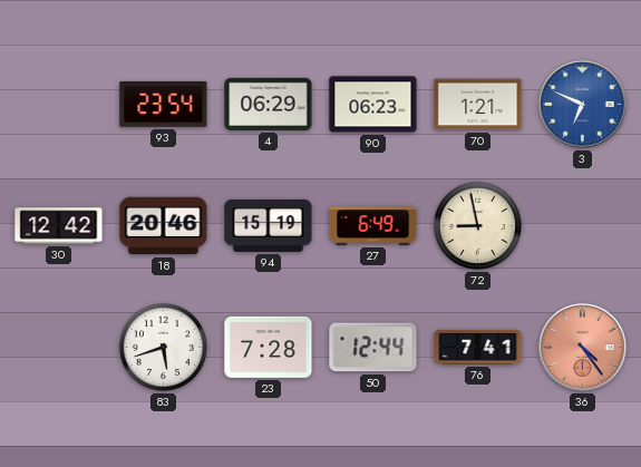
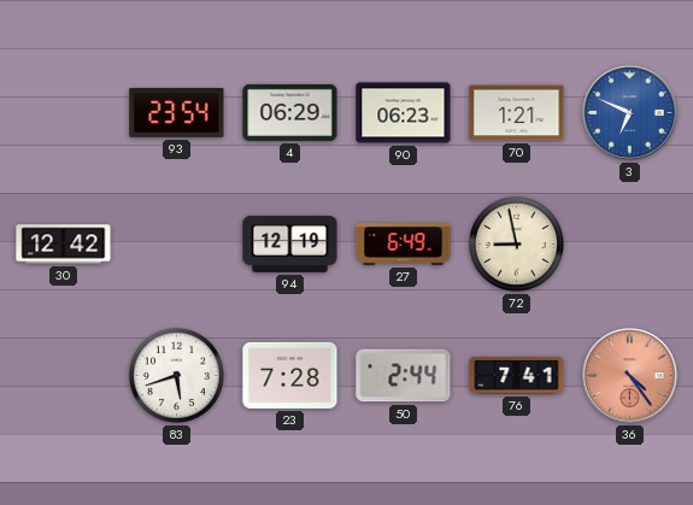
18: 20:46 -> none (164, 226)
94: 15:19 -> 12:19 (290, 243)
50: 12:44 -> 2:44 (404, 376)
